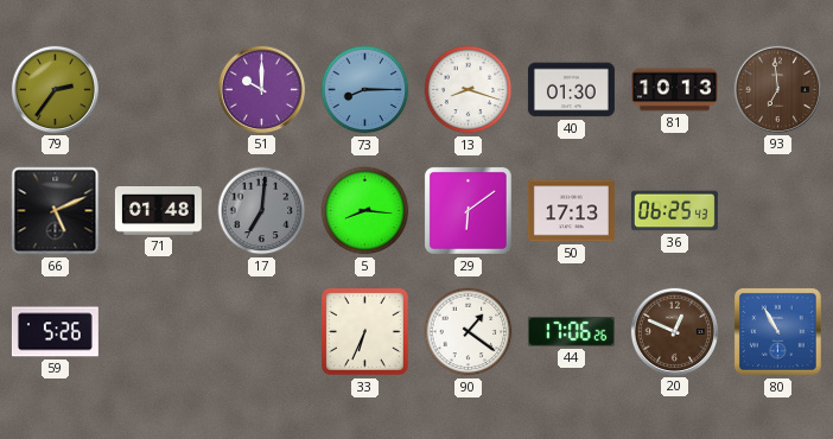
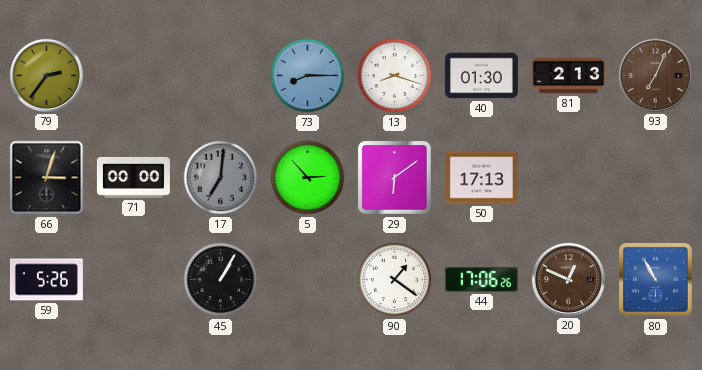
51: 10:00 -> none (261, 89)
81: 10:13 -> 2:13 (568, 76)
93: 6:59 -> 7:04 (655, 75)
66: 5:11 -> 3:03 (47, 178)
71: 01:48 -> 00:00 (133, 178)
5: 8:16 -> 2:53 (308, 178)
36: 06:25 -> none (674, 211)
45: none -> 1:05 (221, 280)
33: 6:34 -> none (365, 332)
